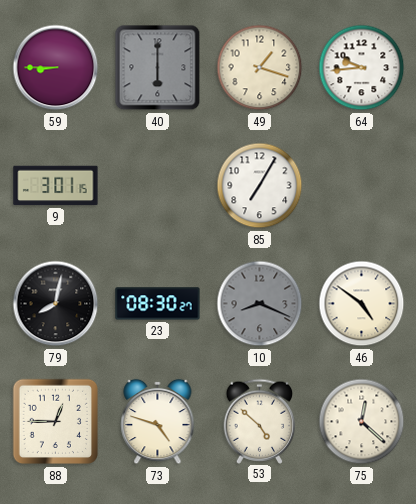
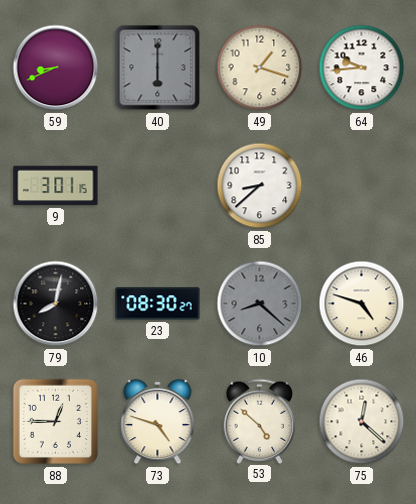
59: 8:45 -> 8:41 (56, 68)
85: 7:05 -> 8:38 (260, 186)
10: 8:19 -> 8:22 (260, 304)
46: 4:51 -> 4:48 (362, 304)
